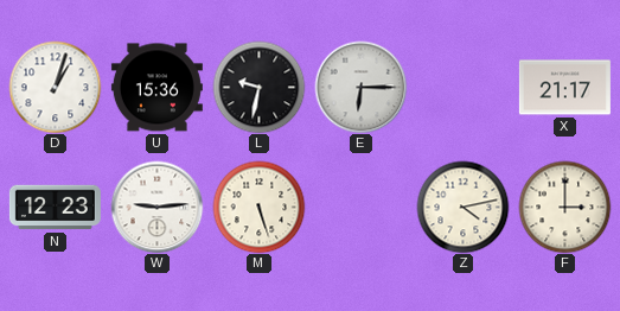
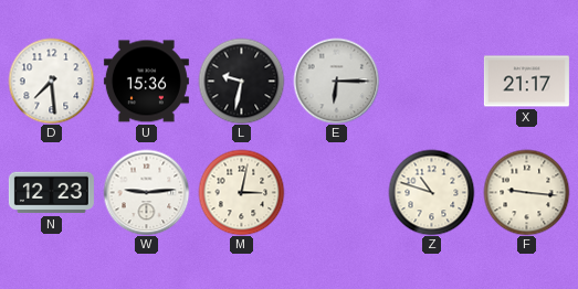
D: 1:03 -> 7:29 (51, 81)
M: 5:27 -> 3:02 (241, 192)
Z: 4:13 -> 10:48 (431, 192)
F: 3:00 -> 9:16 (526, 192)
